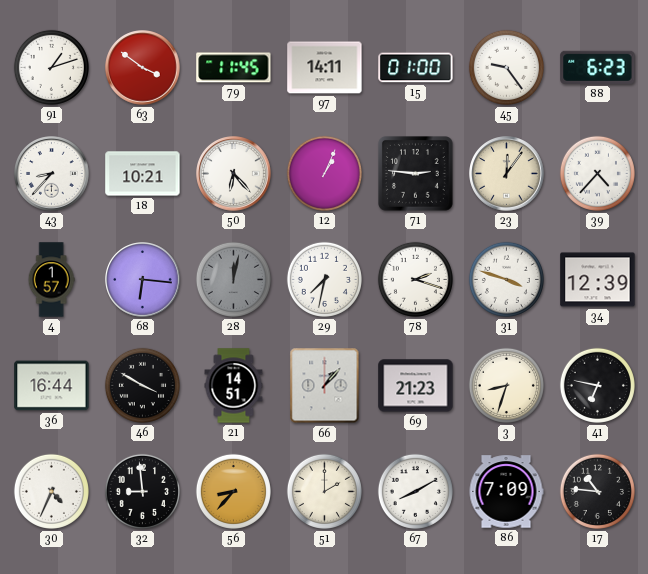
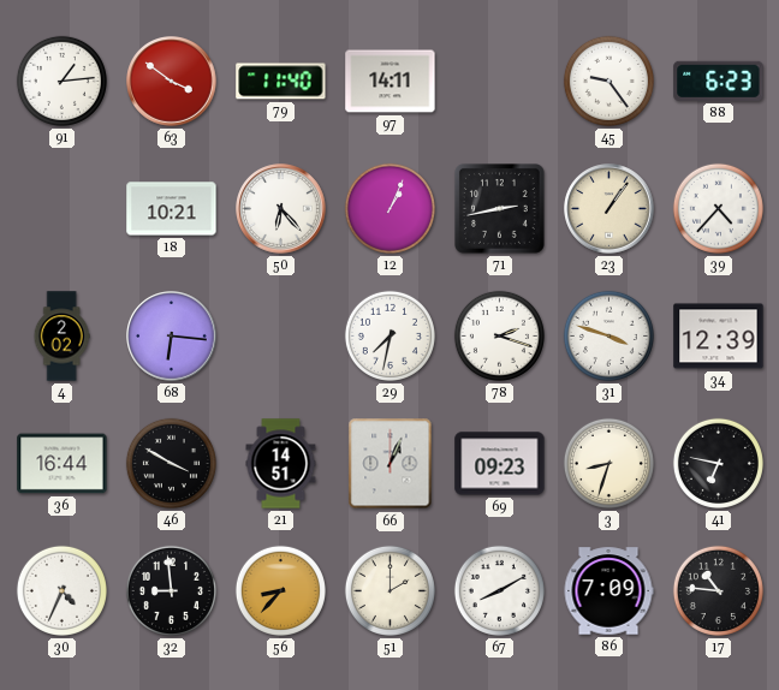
91: 1:12 -> 1:14 (61, 81)
79: 11:45 -> 11:40 (281, 82)
15: 01:00 -> none (416, 68)
43: 8:37 -> none (52, 174)
71: 2:46 -> 2:43 (500, 209)
23: 12:06 -> 1:06 (609, 209)
4: 1:57 -> 2:02 (61, 337)
28: 12:02 -> none (233, 279)
66: 1:07 -> 1:04 (391, 464)
69: 21:23 -> 09:23 (500, 464)
